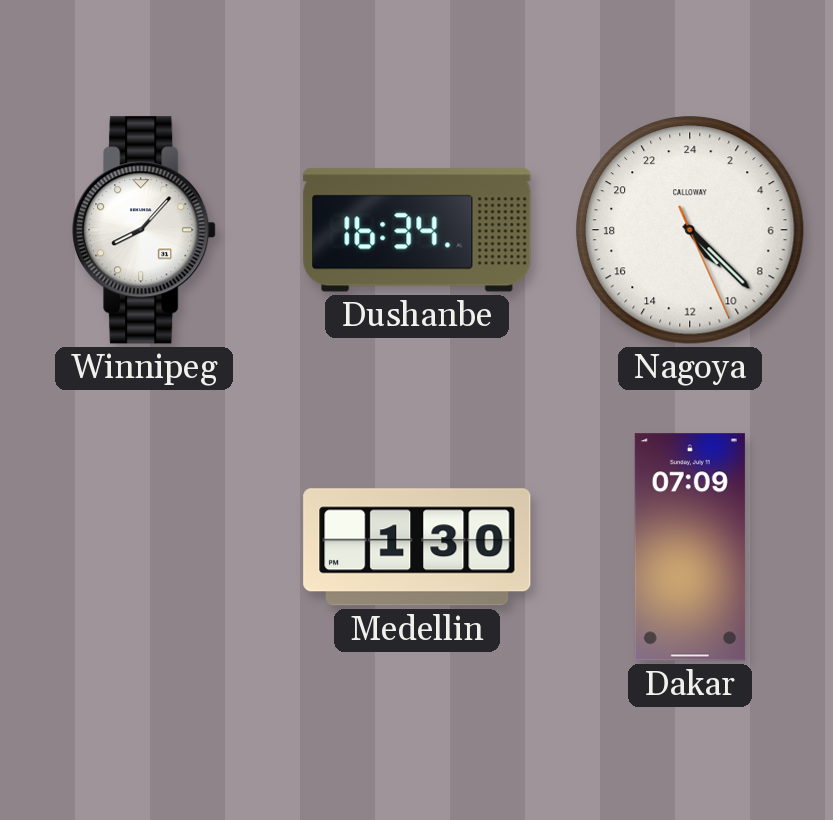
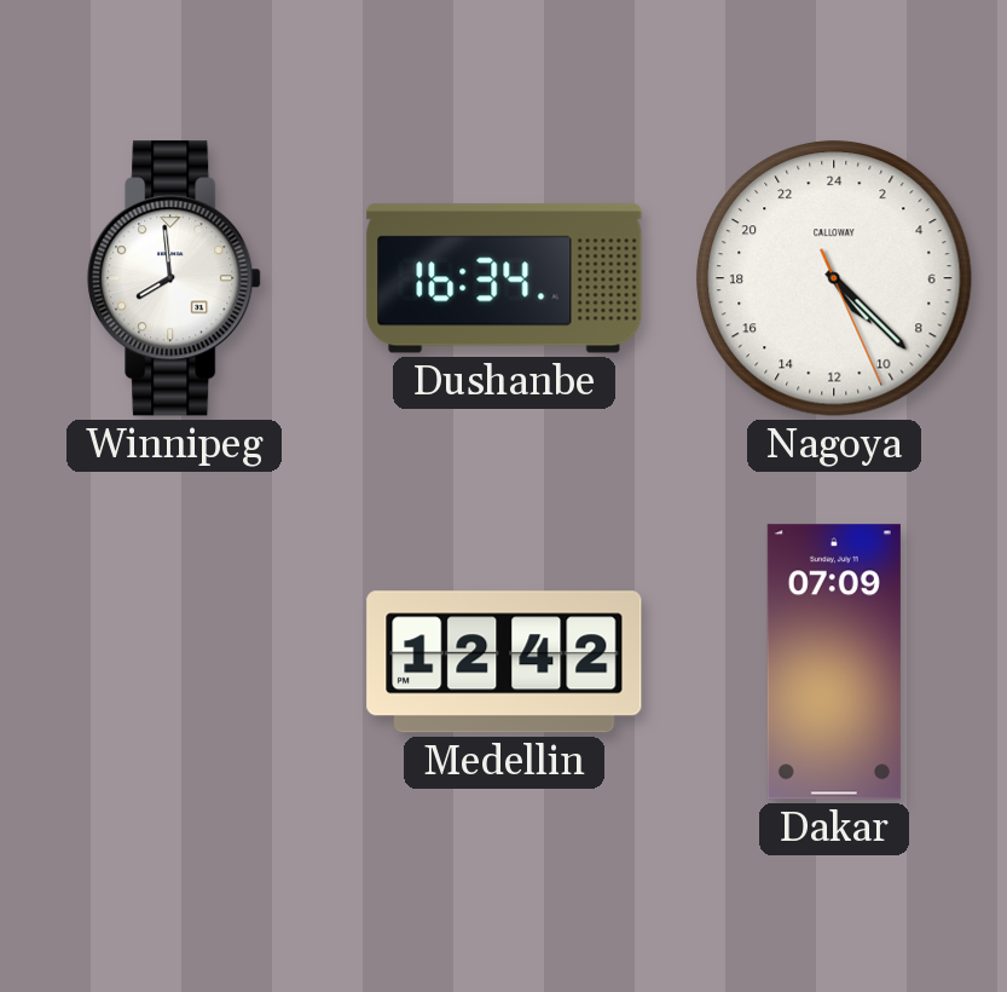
Winnipeg: 8:07 -> 7:59 (174, 278)
Medellin: 1:30 -> 12:42 (504, 662)
